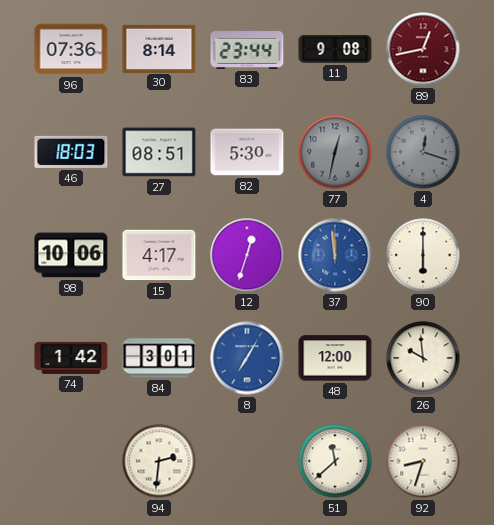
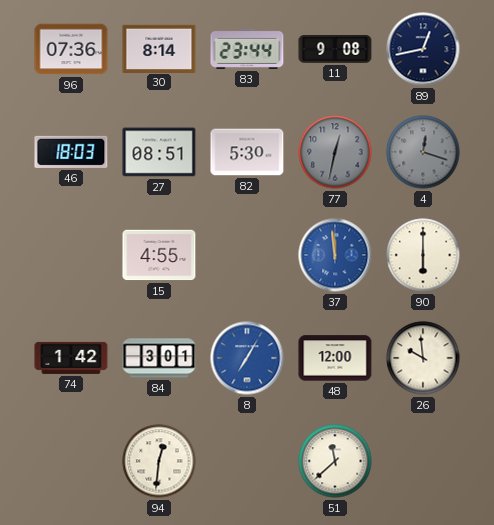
89 dial: burgundy -> navy (423, 49)
98: 10:06 -> none (71, 255)
15: 4:17 -> 4:55 (159, 255)
12: 12:33 -> none (247, 255)
94: 2:31 -> 12:31 (159, 461)
92: 8:33 -> none (423, 461)
